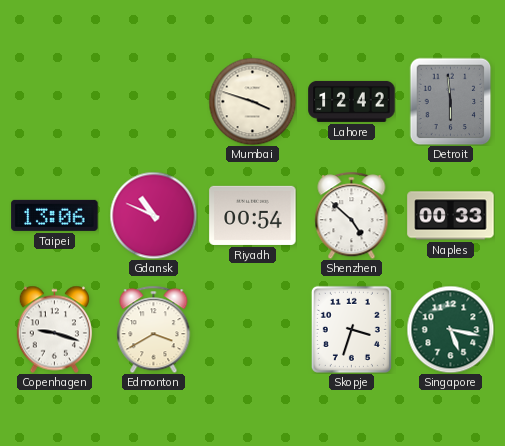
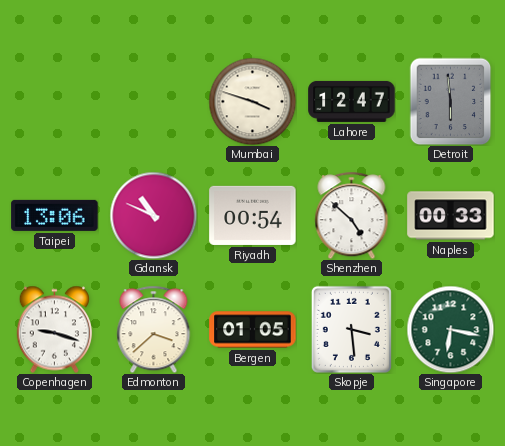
Lahore: 12:42 -> 12:47 (352, 101)
Edmonton: 3:40 -> 3:38 (154, 329)
Bergen: none -> 01:05 (253, 330)
Skopje: 3:33 -> 3:29 (351, 329)
Singapore: 5:17 -> 6:17 (450, 329)
